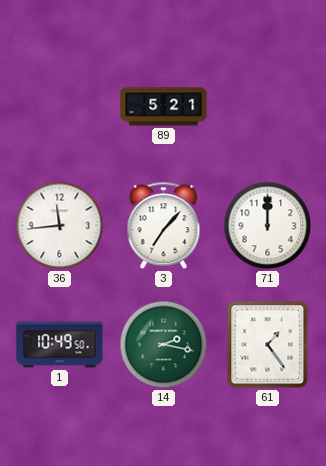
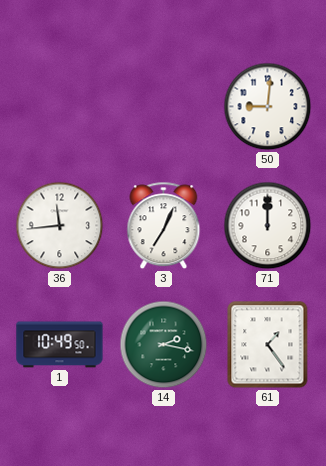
89: 5:21 -> none (164, 107)
50: none -> 9:01 (268, 107)
3: 7:07 -> 7:04 (164, 226)
